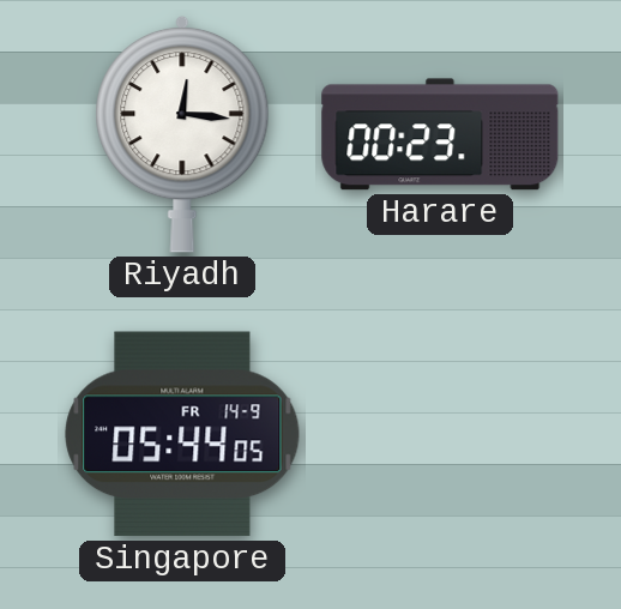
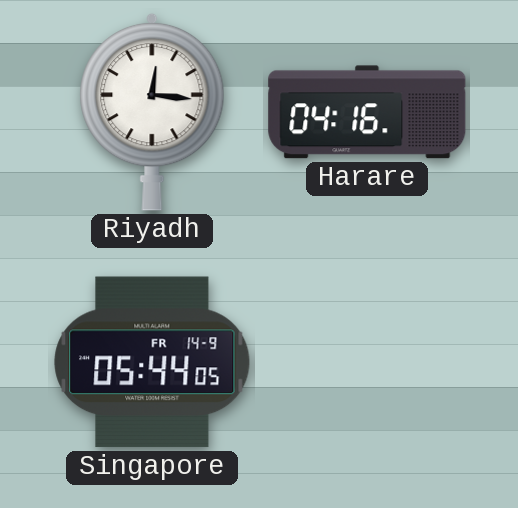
Harare: 00:23 -> 04:16 (367, 112)
